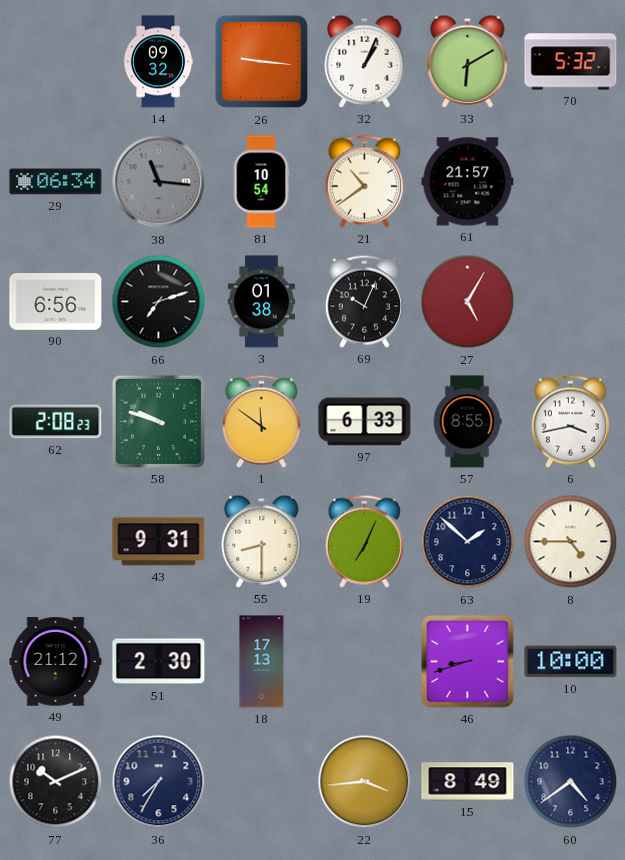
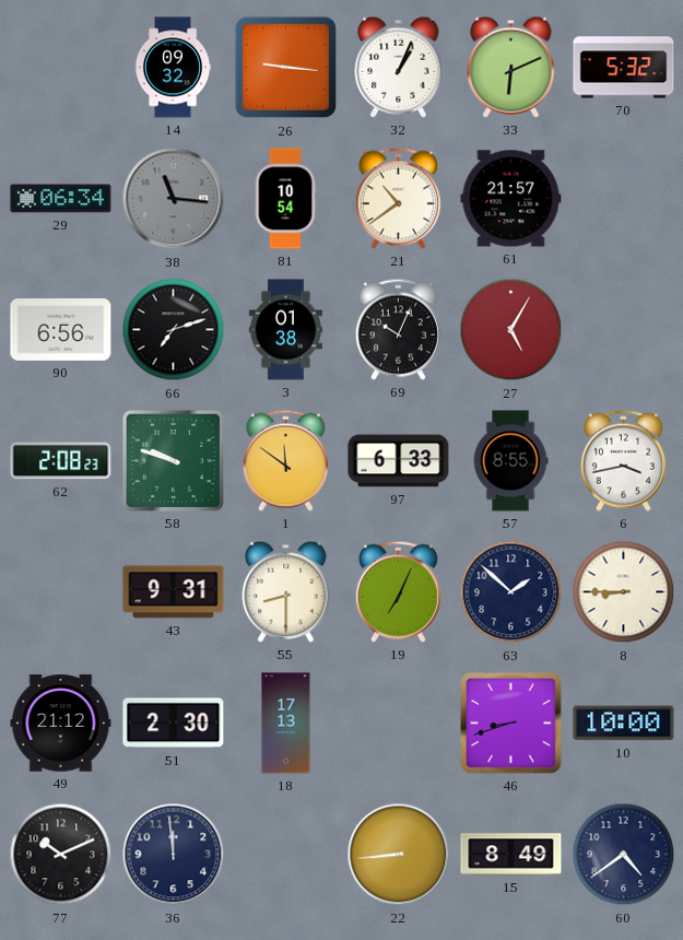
33: 6:10 -> 6:11 (511, 67)
8: 4:45 -> 8:45 (624, 592)
36: 7:35 -> 11:59 (174, 855)
22: 3:44 -> 8:44 (399, 855)
